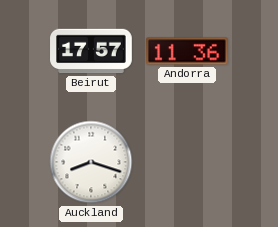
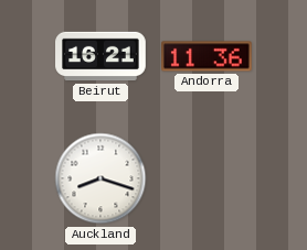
Beirut: 17:57 -> 16:21 (100, 56)
